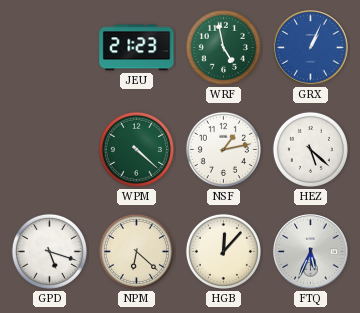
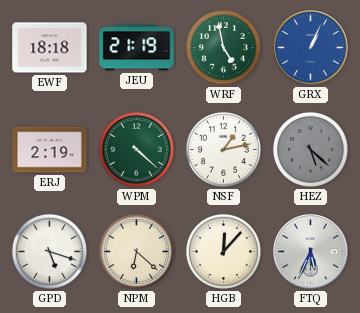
EWF: none -> 18:18 (50, 48)
JEU: 21:23 -> 21:19 (137, 48)
ERJ: none -> 2:19 (50, 150)
HEZ dial: white -> grey (310, 149)
